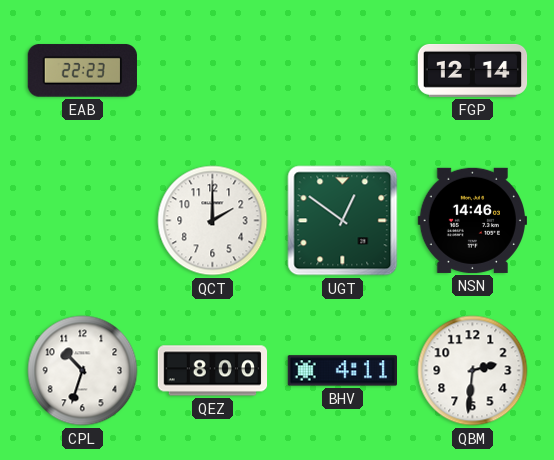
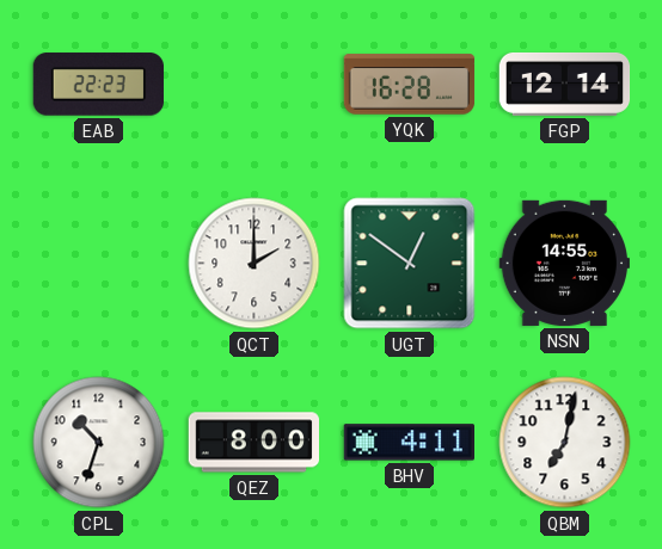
YQK: none -> 16:28 (410, 85)
NSN: 14:46 -> 14:55 (564, 263)
QBM: 2:31 -> 7:02 (565, 443)
